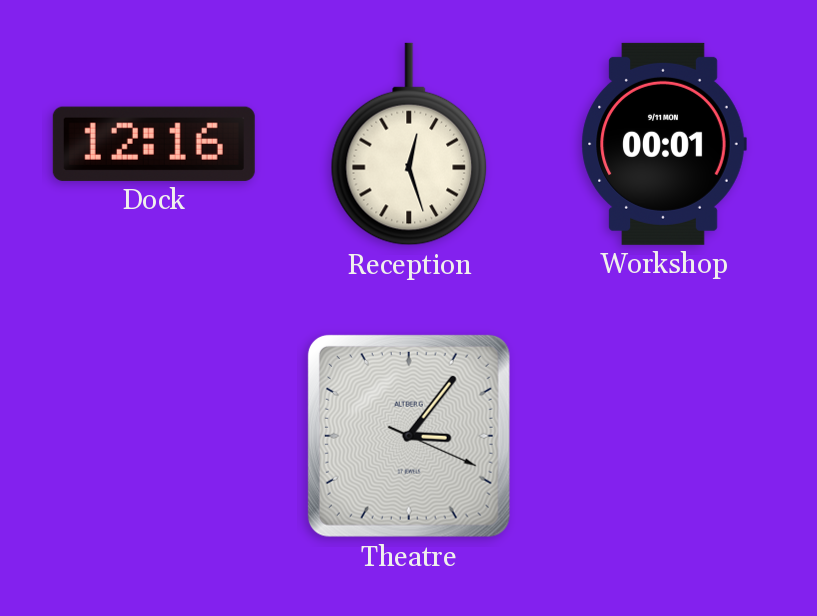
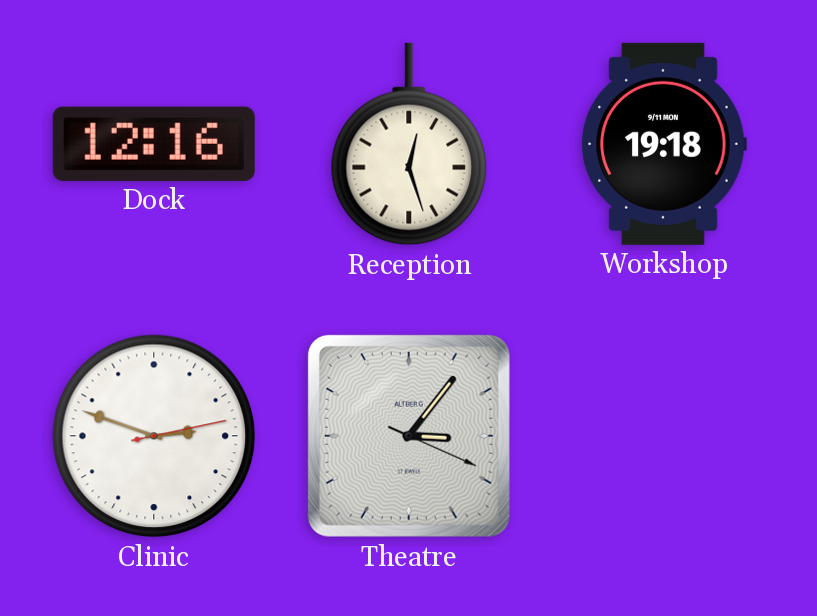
Workshop: 00:01 -> 19:18 (664, 144)
Clinic: none -> 2:48 (154, 436)
